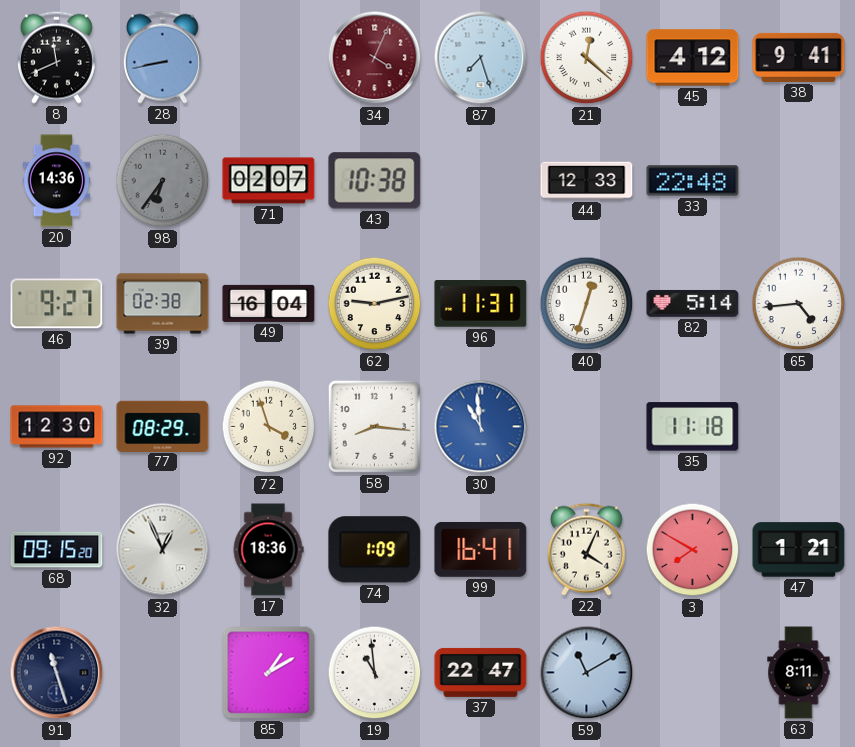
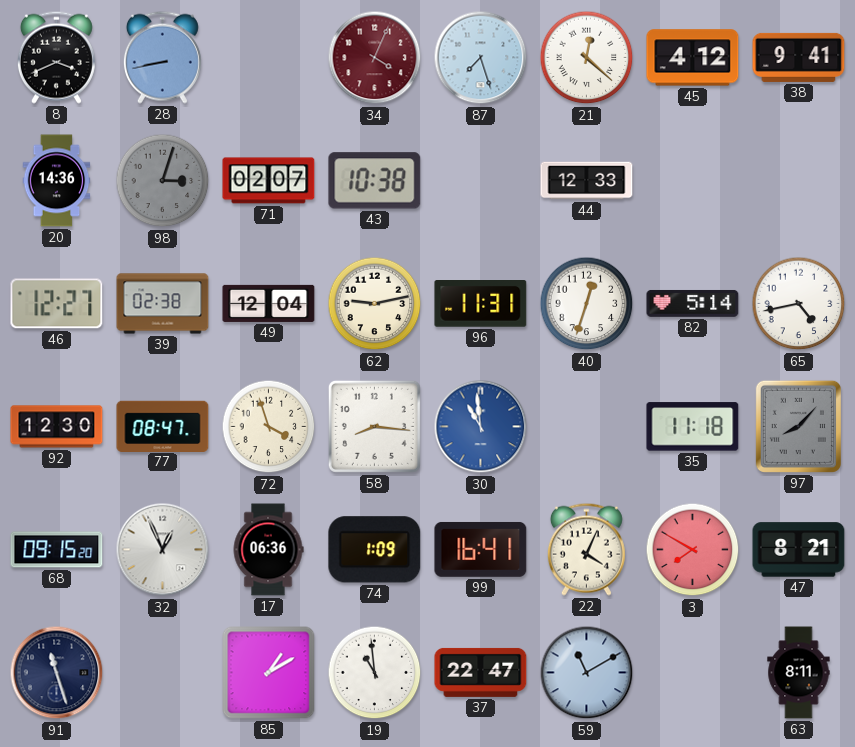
8: 11:41 -> 3:41 (56, 57)
98: 6:36 -> 3:03 (163, 181)
33: 22:48 -> none (693, 181)
46: 9:27 -> 12:27 (57, 304)
49: 16:04 -> 12:04 (269, 303)
65: 4:44 -> 4:43 (799, 304)
77: 08:29 -> 08:47 (163, 426)
97: none -> 8:07 (798, 426)
17: 18:36 -> 06:36 (268, 550)
47: 1:21 -> 8:21 (799, 550)
